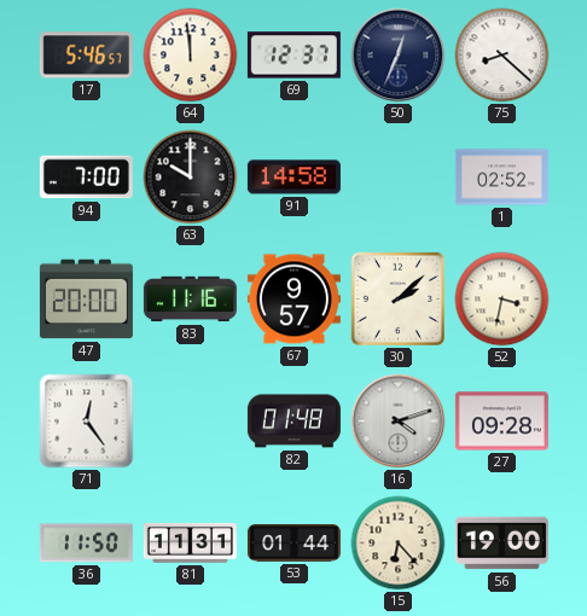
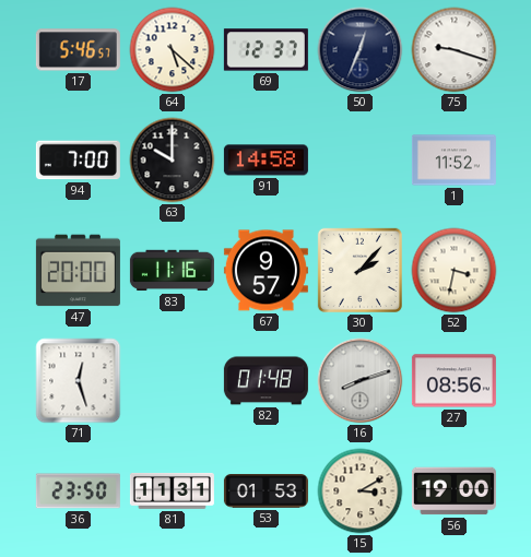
64: 11:59 -> 5:22 (173, 50)
75: 8:22 -> 9:18 (455, 50)
1: 02:52 -> 11:52 (453, 161)
30: 2:08 -> 2:07 (359, 270)
71: 12:24 -> 12:27 (79, 381)
16: 4:12 -> 8:12 (361, 381)
27: 09:28 -> 08:56 (453, 381)
36: 11:50 -> 23:50 (78, 491)
53: 01:44 -> 01:53 (265, 491)
15: 6:23 -> 3:10 (361, 491)
